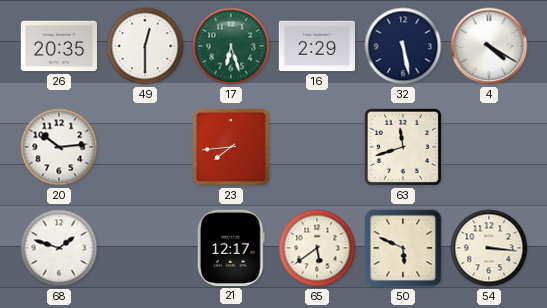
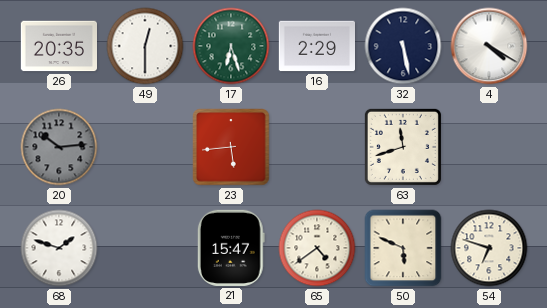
20 dial: white -> grey (59, 147)
23: 7:44 -> 5:44 (231, 147)
21: 12:17 -> 15:47 (231, 248)
65: 5:39 -> 4:39 (317, 248)
54: 3:16 -> 6:48 (489, 248)
